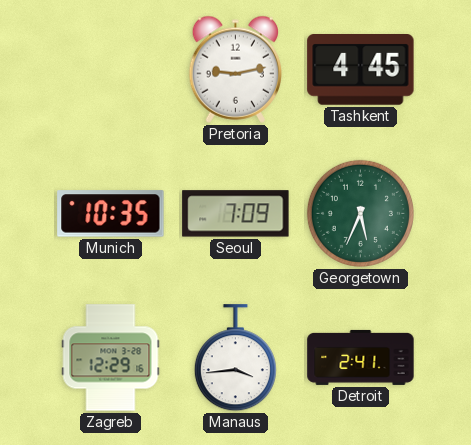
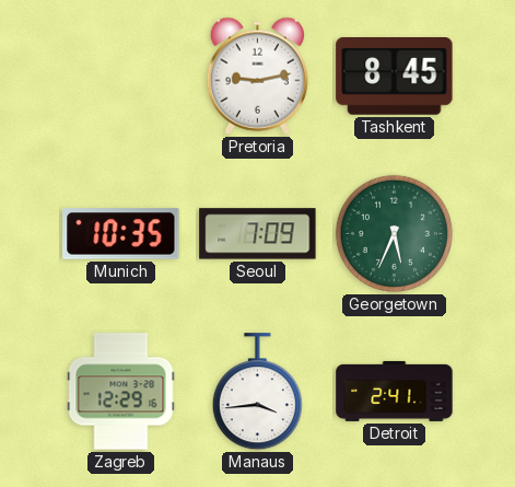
Tashkent: 4:45 -> 8:45 (395, 77)
